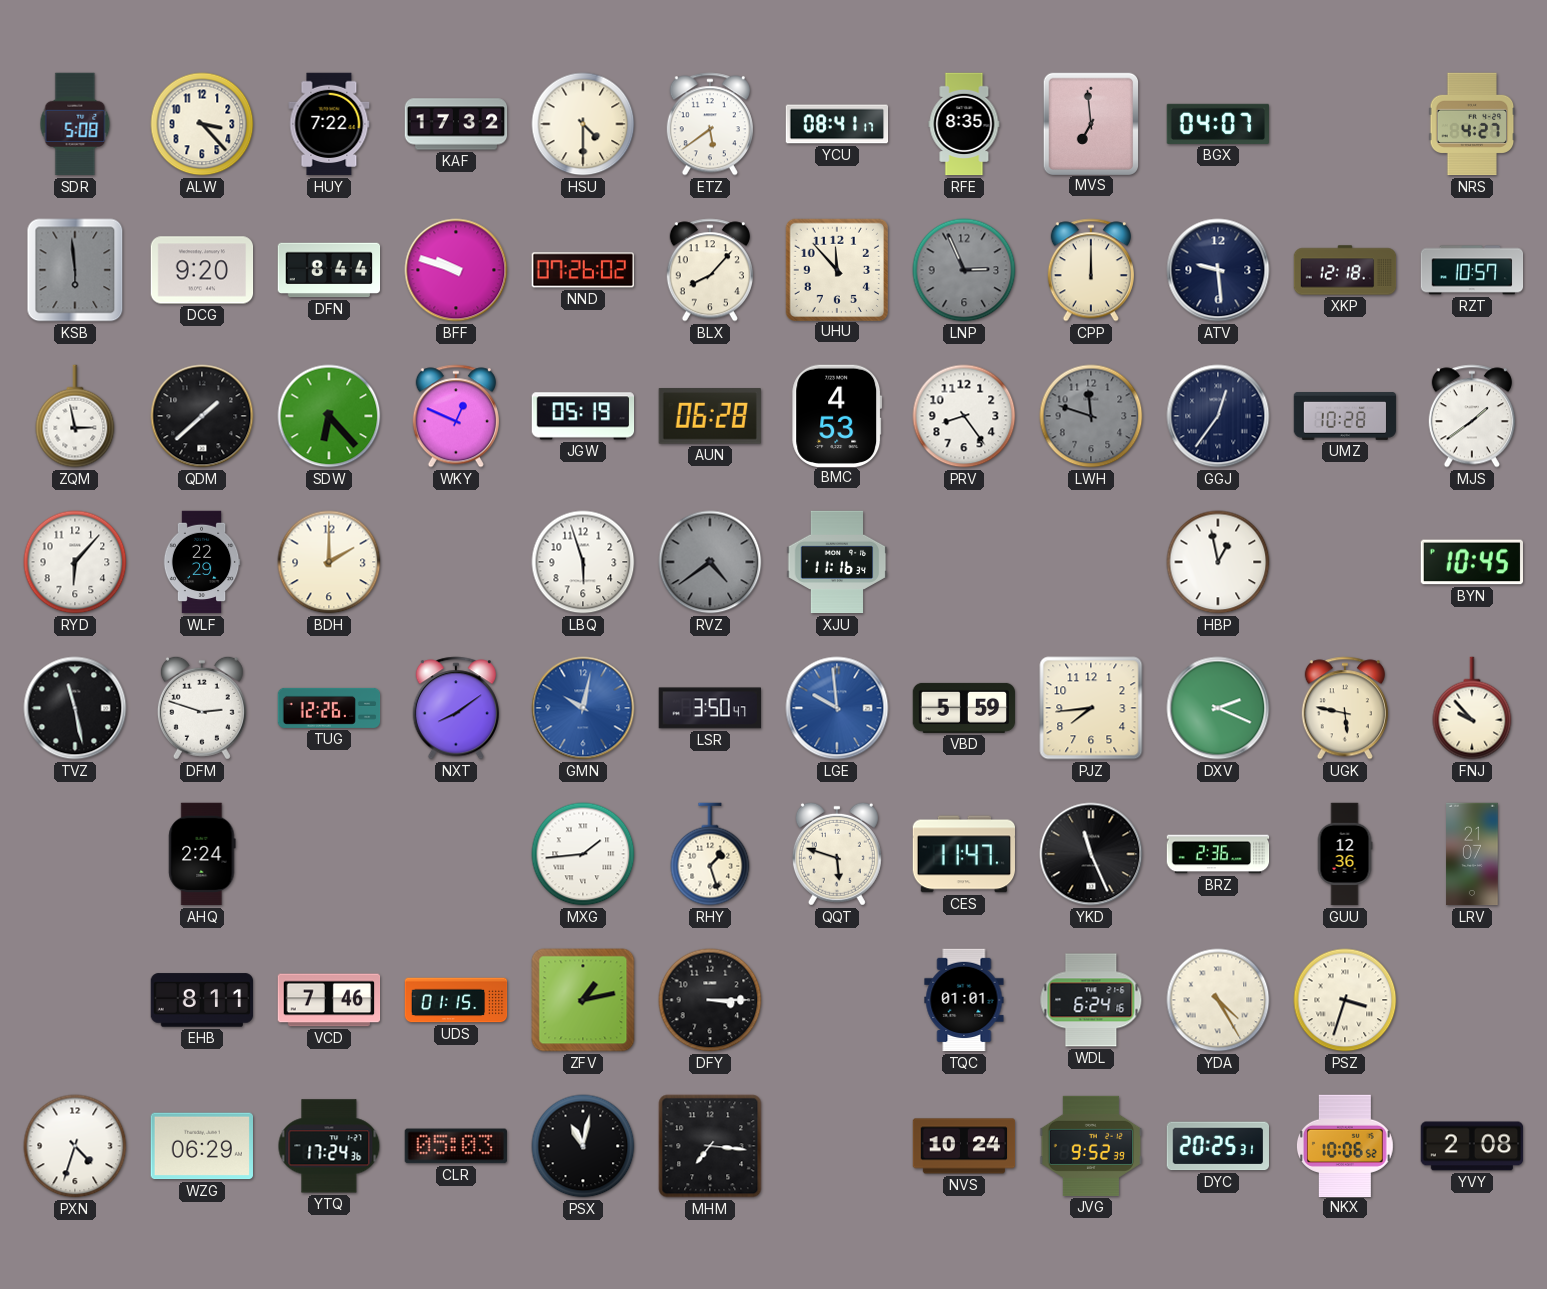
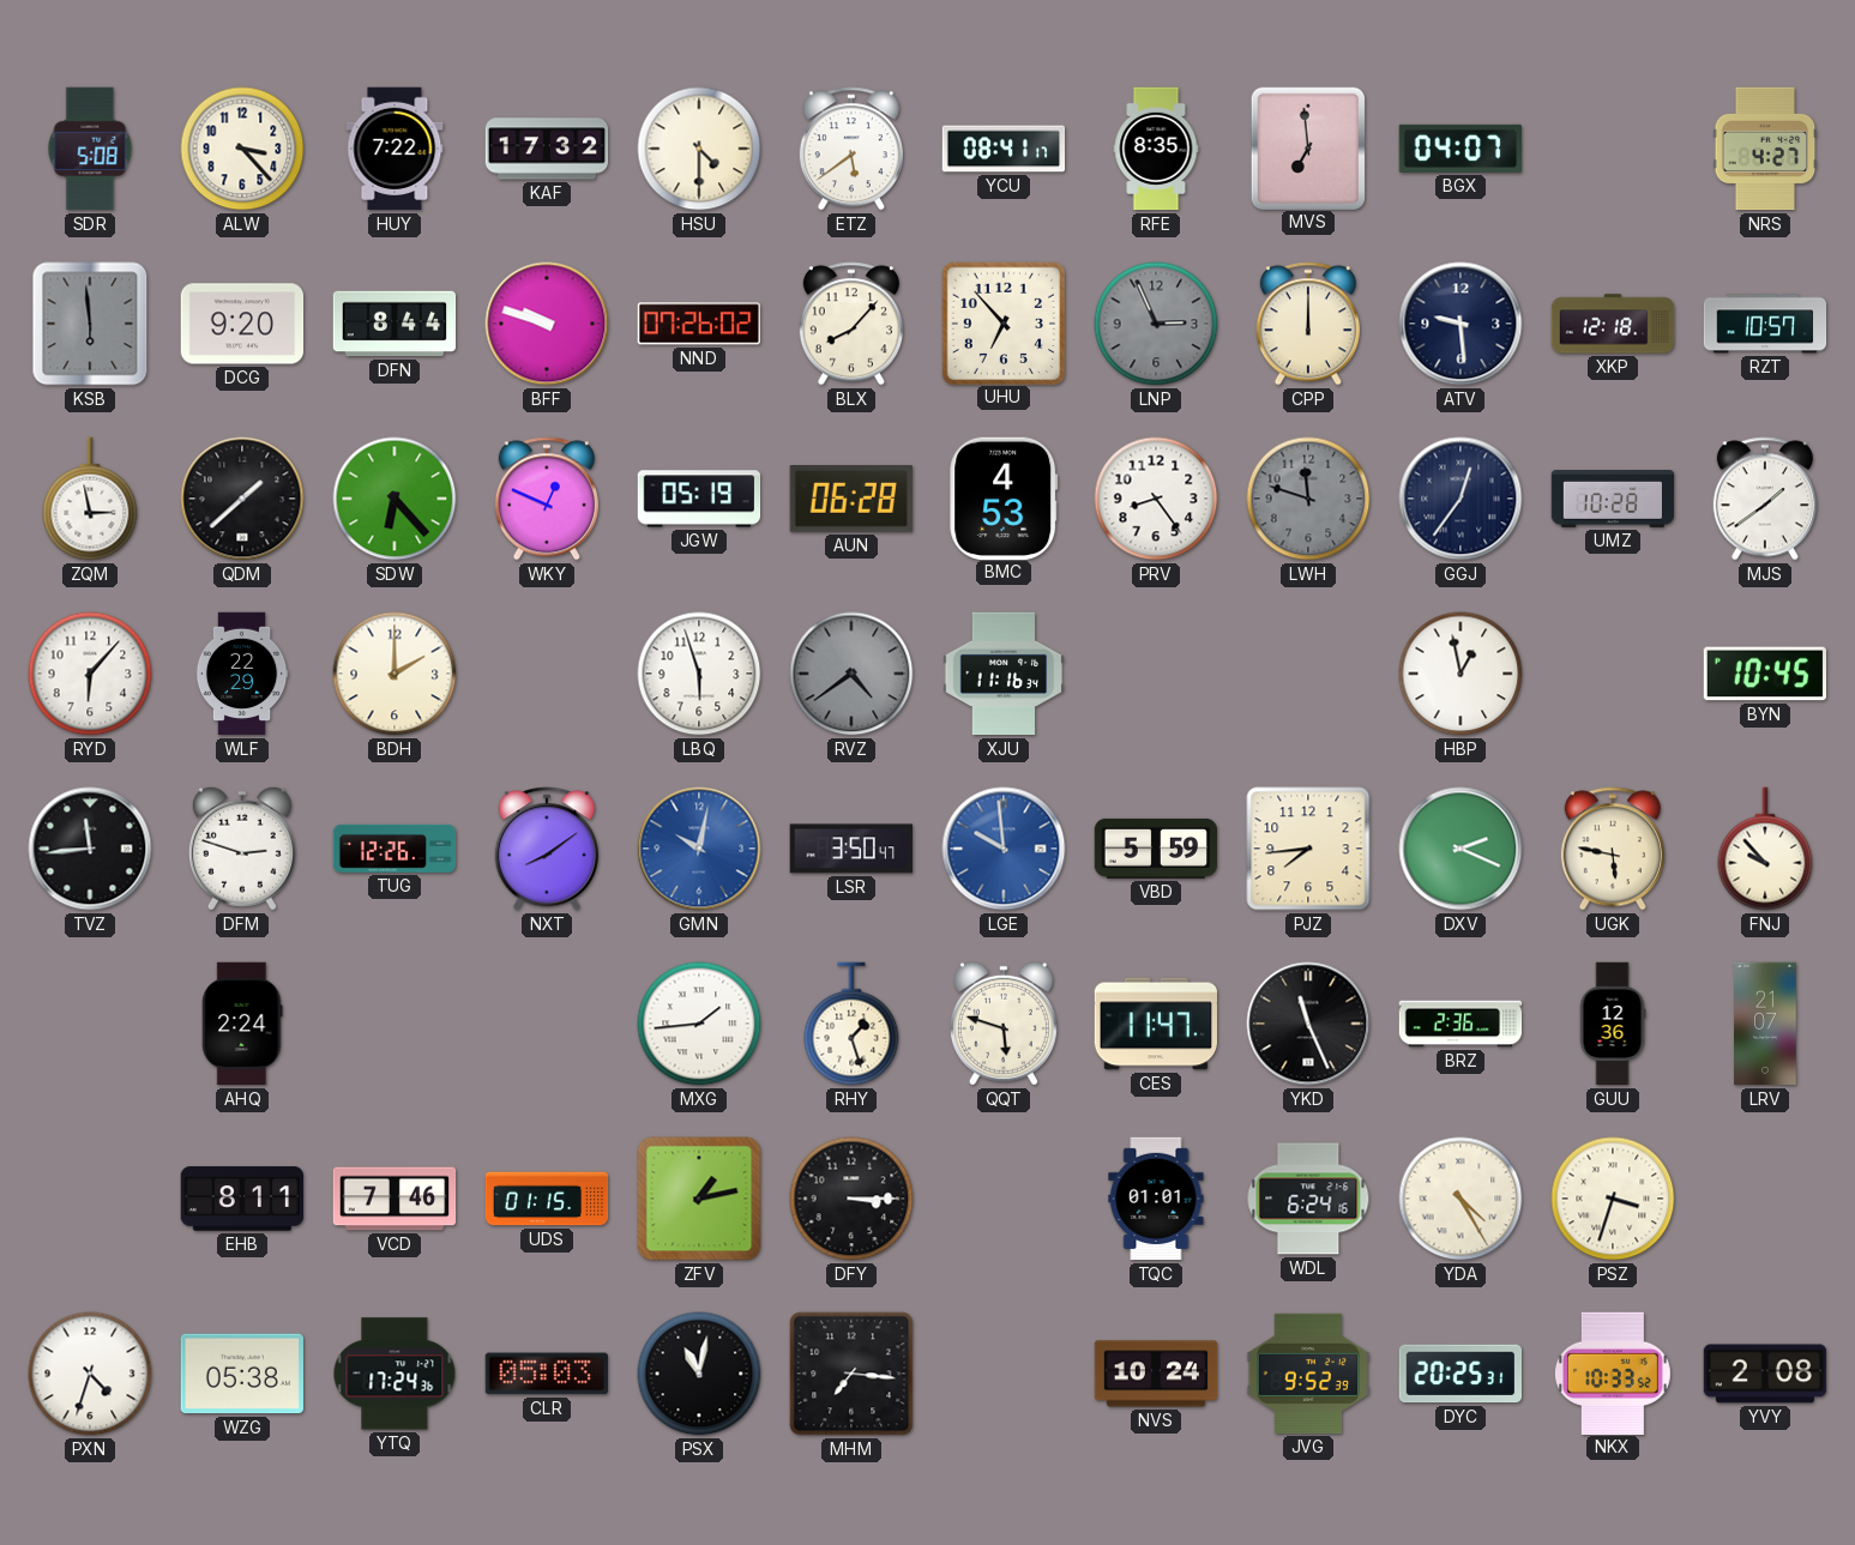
UHU: 11:53 -> 6:53 (1002, 322)
TVZ: 11:28 -> 11:44 (90, 849)
WZG: 06:29 -> 05:38 (241, 1374)
NKX: 10:06 -> 10:33 (1613, 1372)
